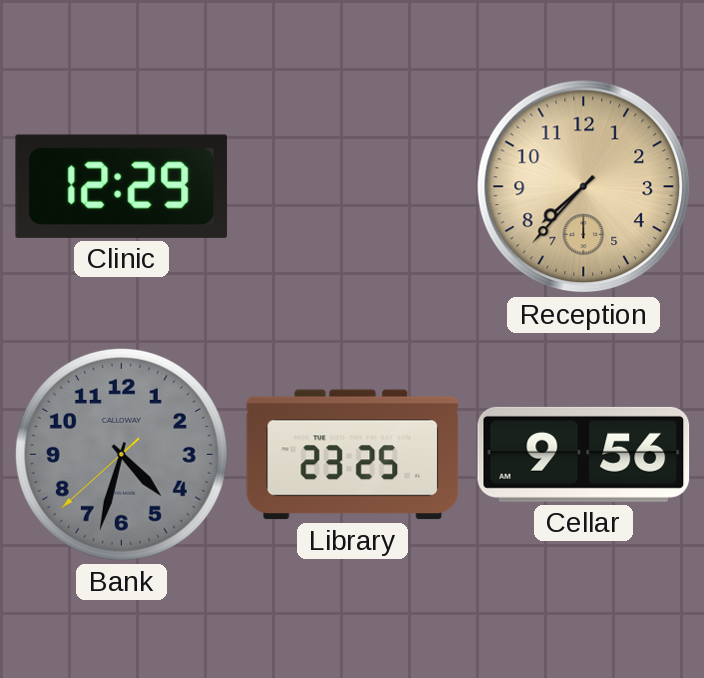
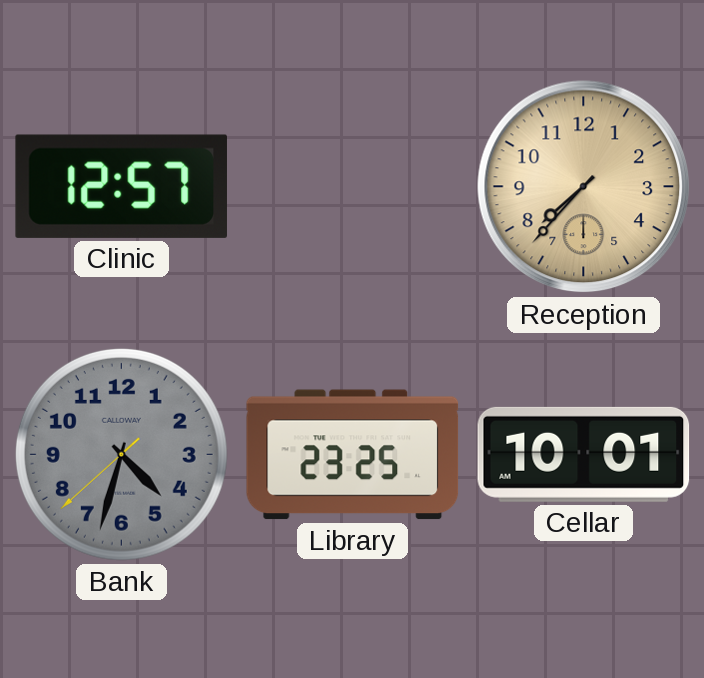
Clinic: 12:29 -> 12:57 (121, 186)
Cellar: 9:56 -> 10:01 (584, 454)
